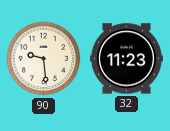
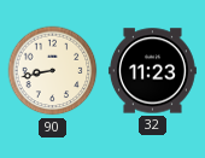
90: 9:29 -> 8:43 (53, 71)
